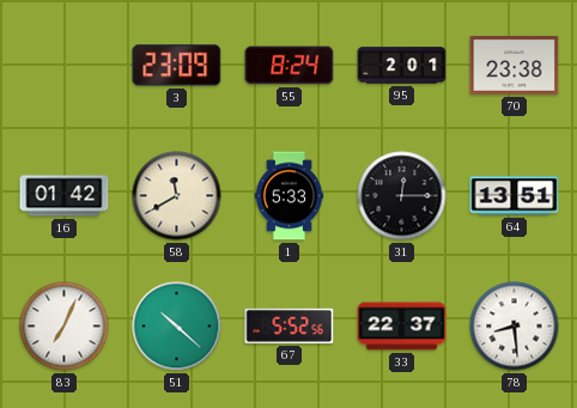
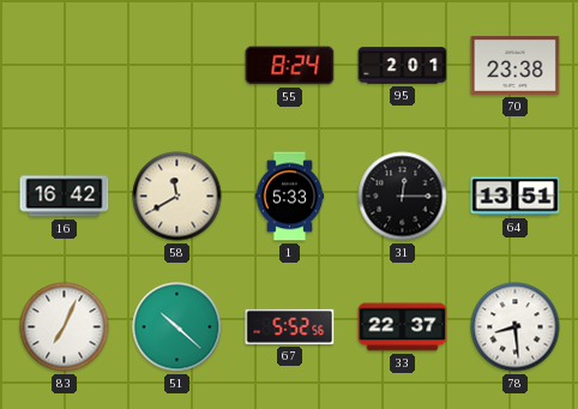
3: 23:09 -> none (177, 66)
16: 01:42 -> 16:42 (65, 197)
